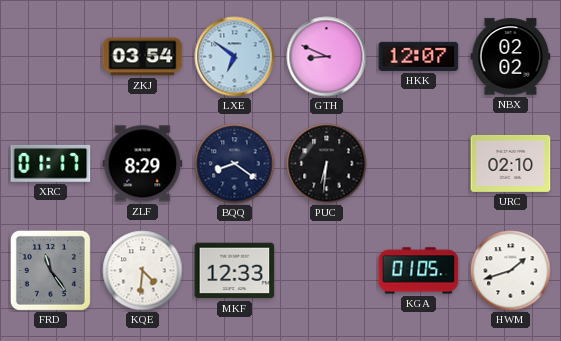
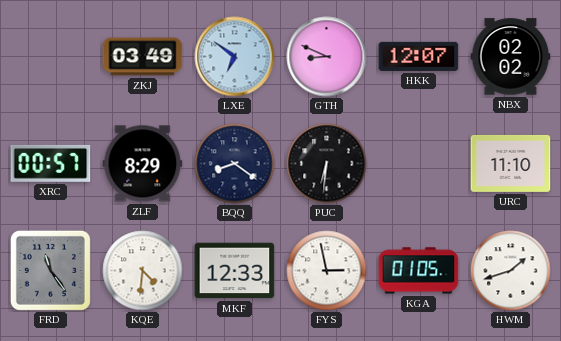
ZKJ: 03:54 -> 03:49 (143, 57)
XRC: 01:17 -> 00:57 (51, 163)
URC: 02:10 -> 11:10 (511, 163)
FYS: none -> 2:58 (327, 271)
